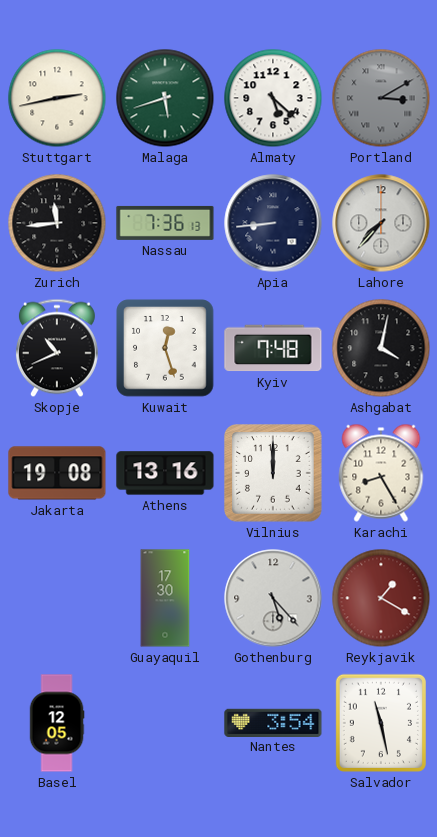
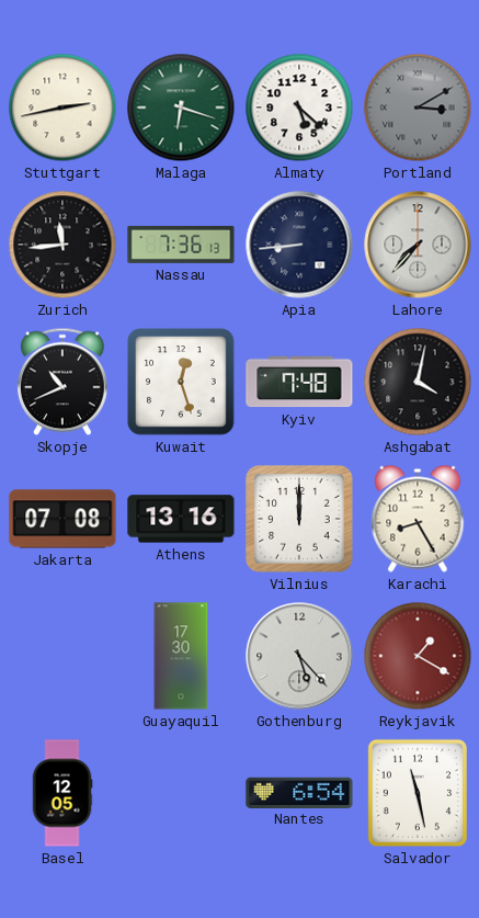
Malaga: 5:42 -> 6:18 (181, 107)
Jakarta: 19:08 -> 07:08 (62, 519)
Nantes: 3:54 -> 6:54 (299, 792)
